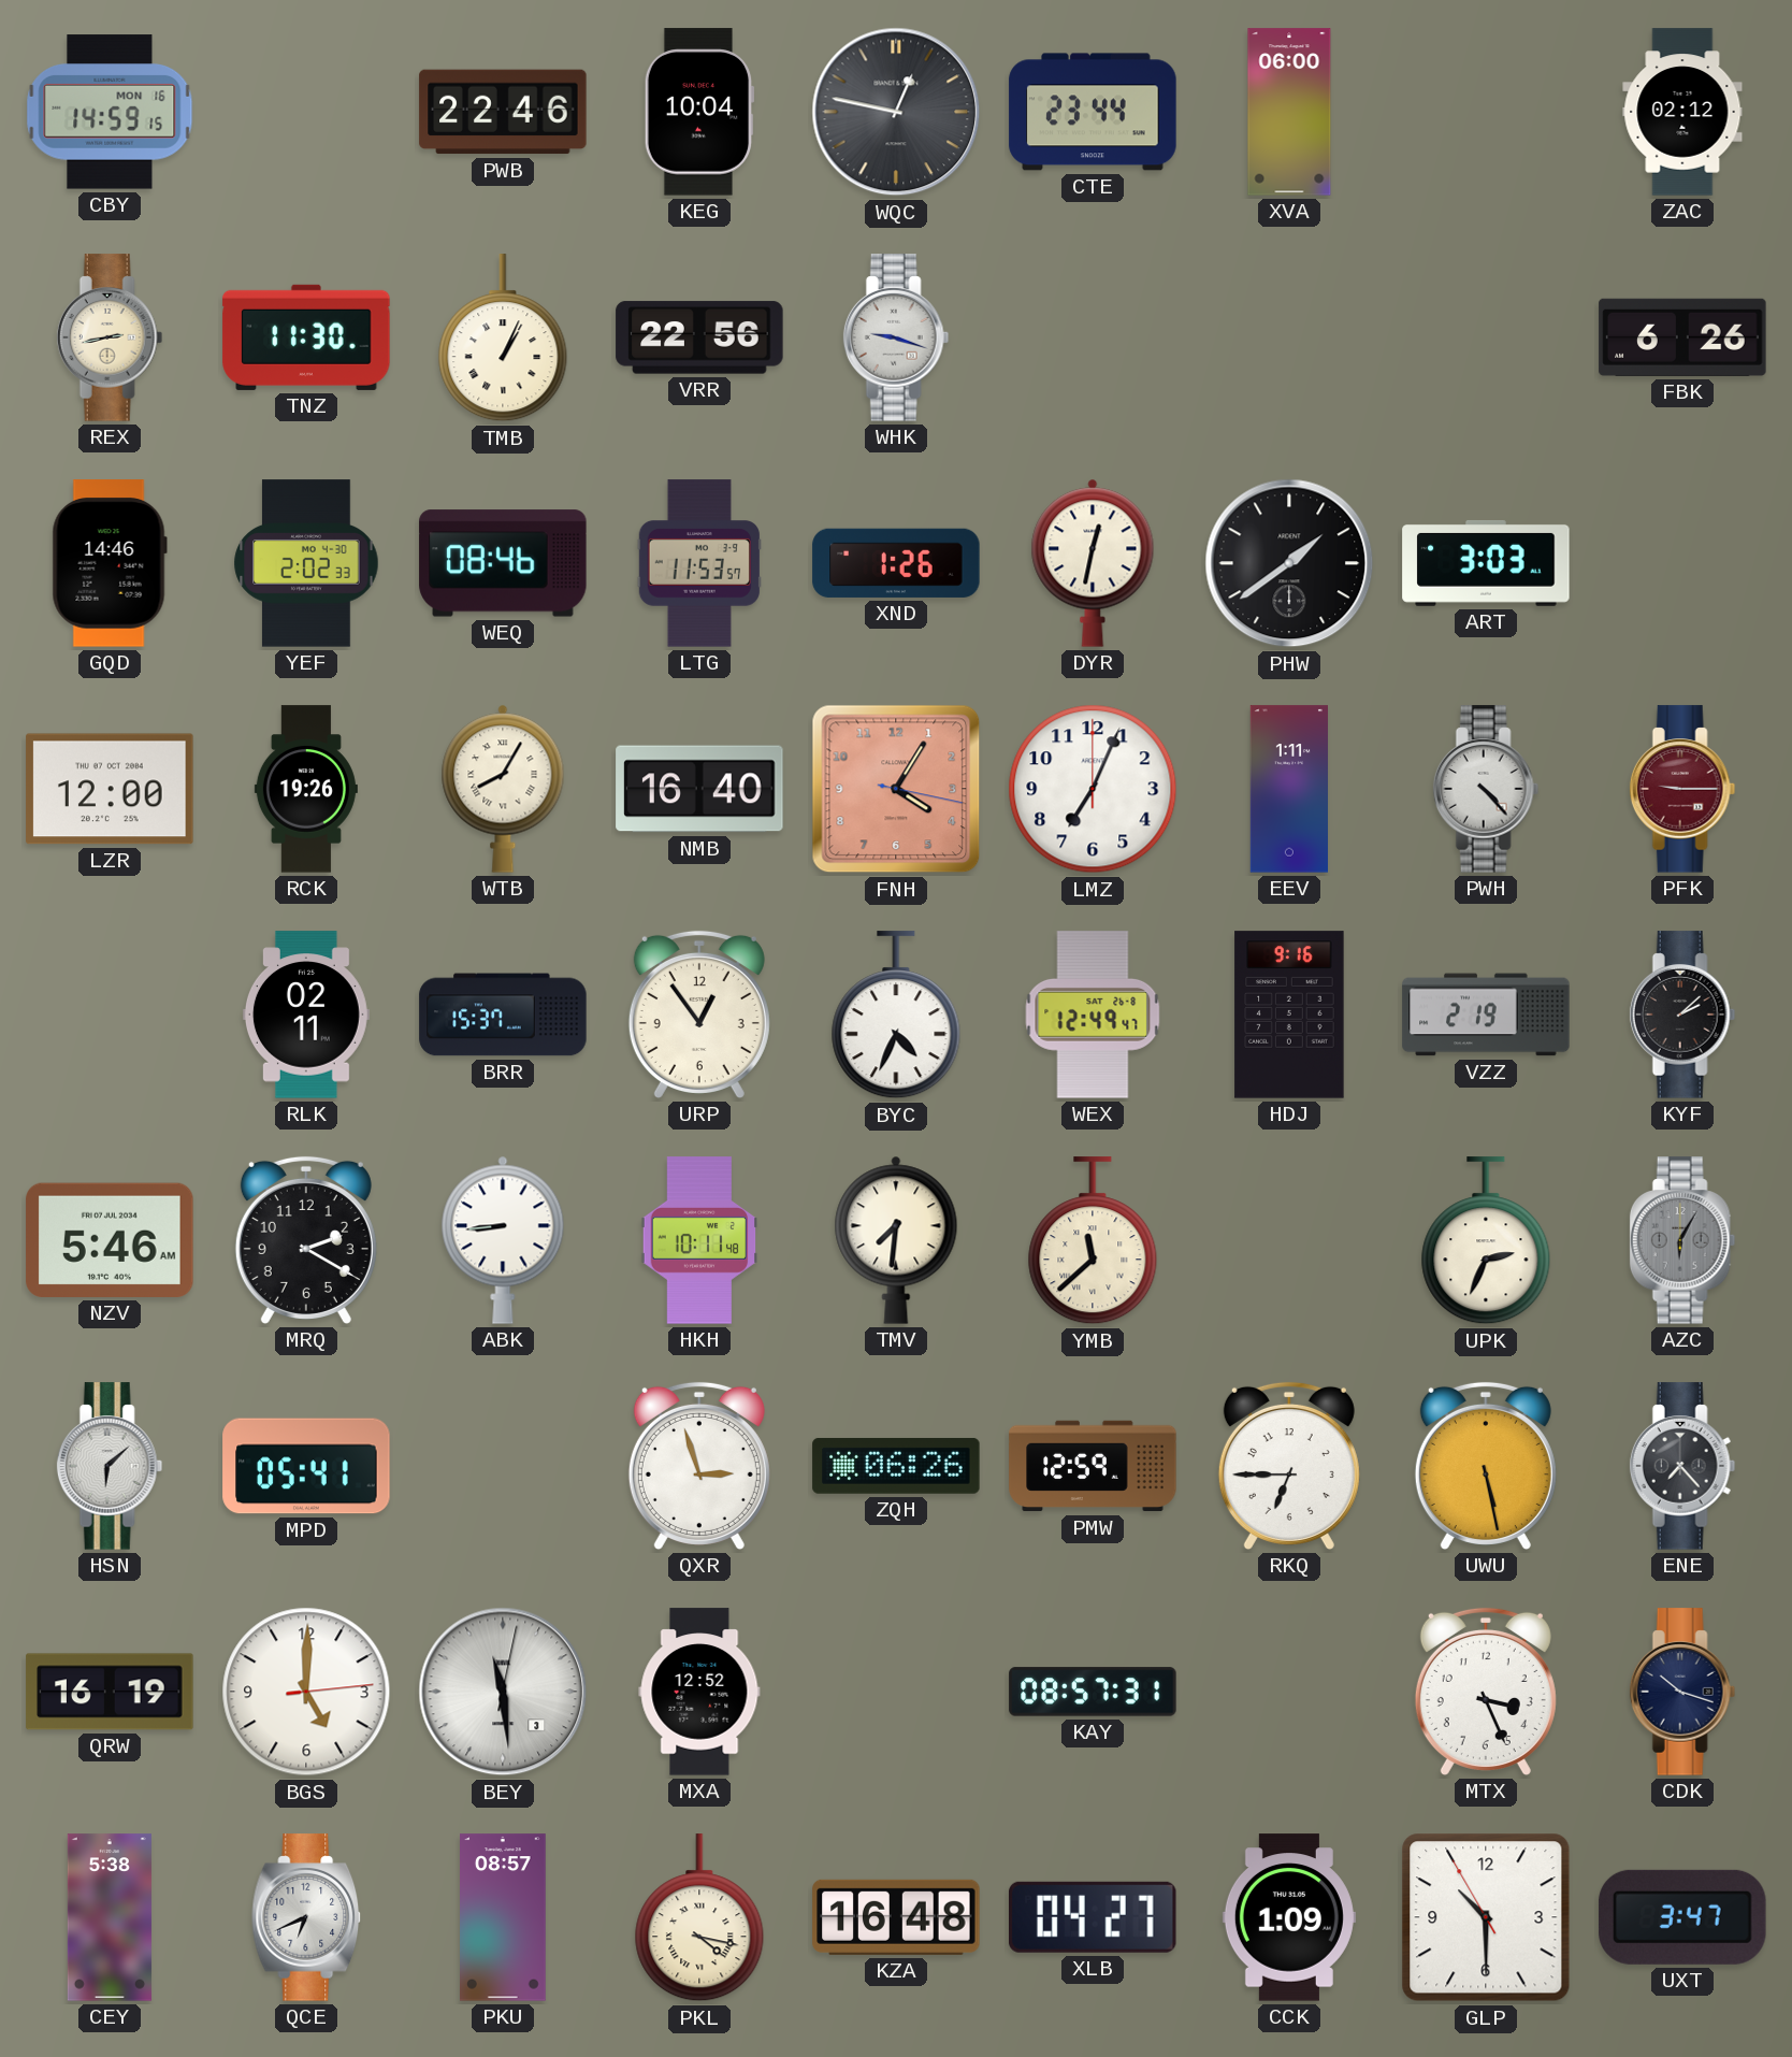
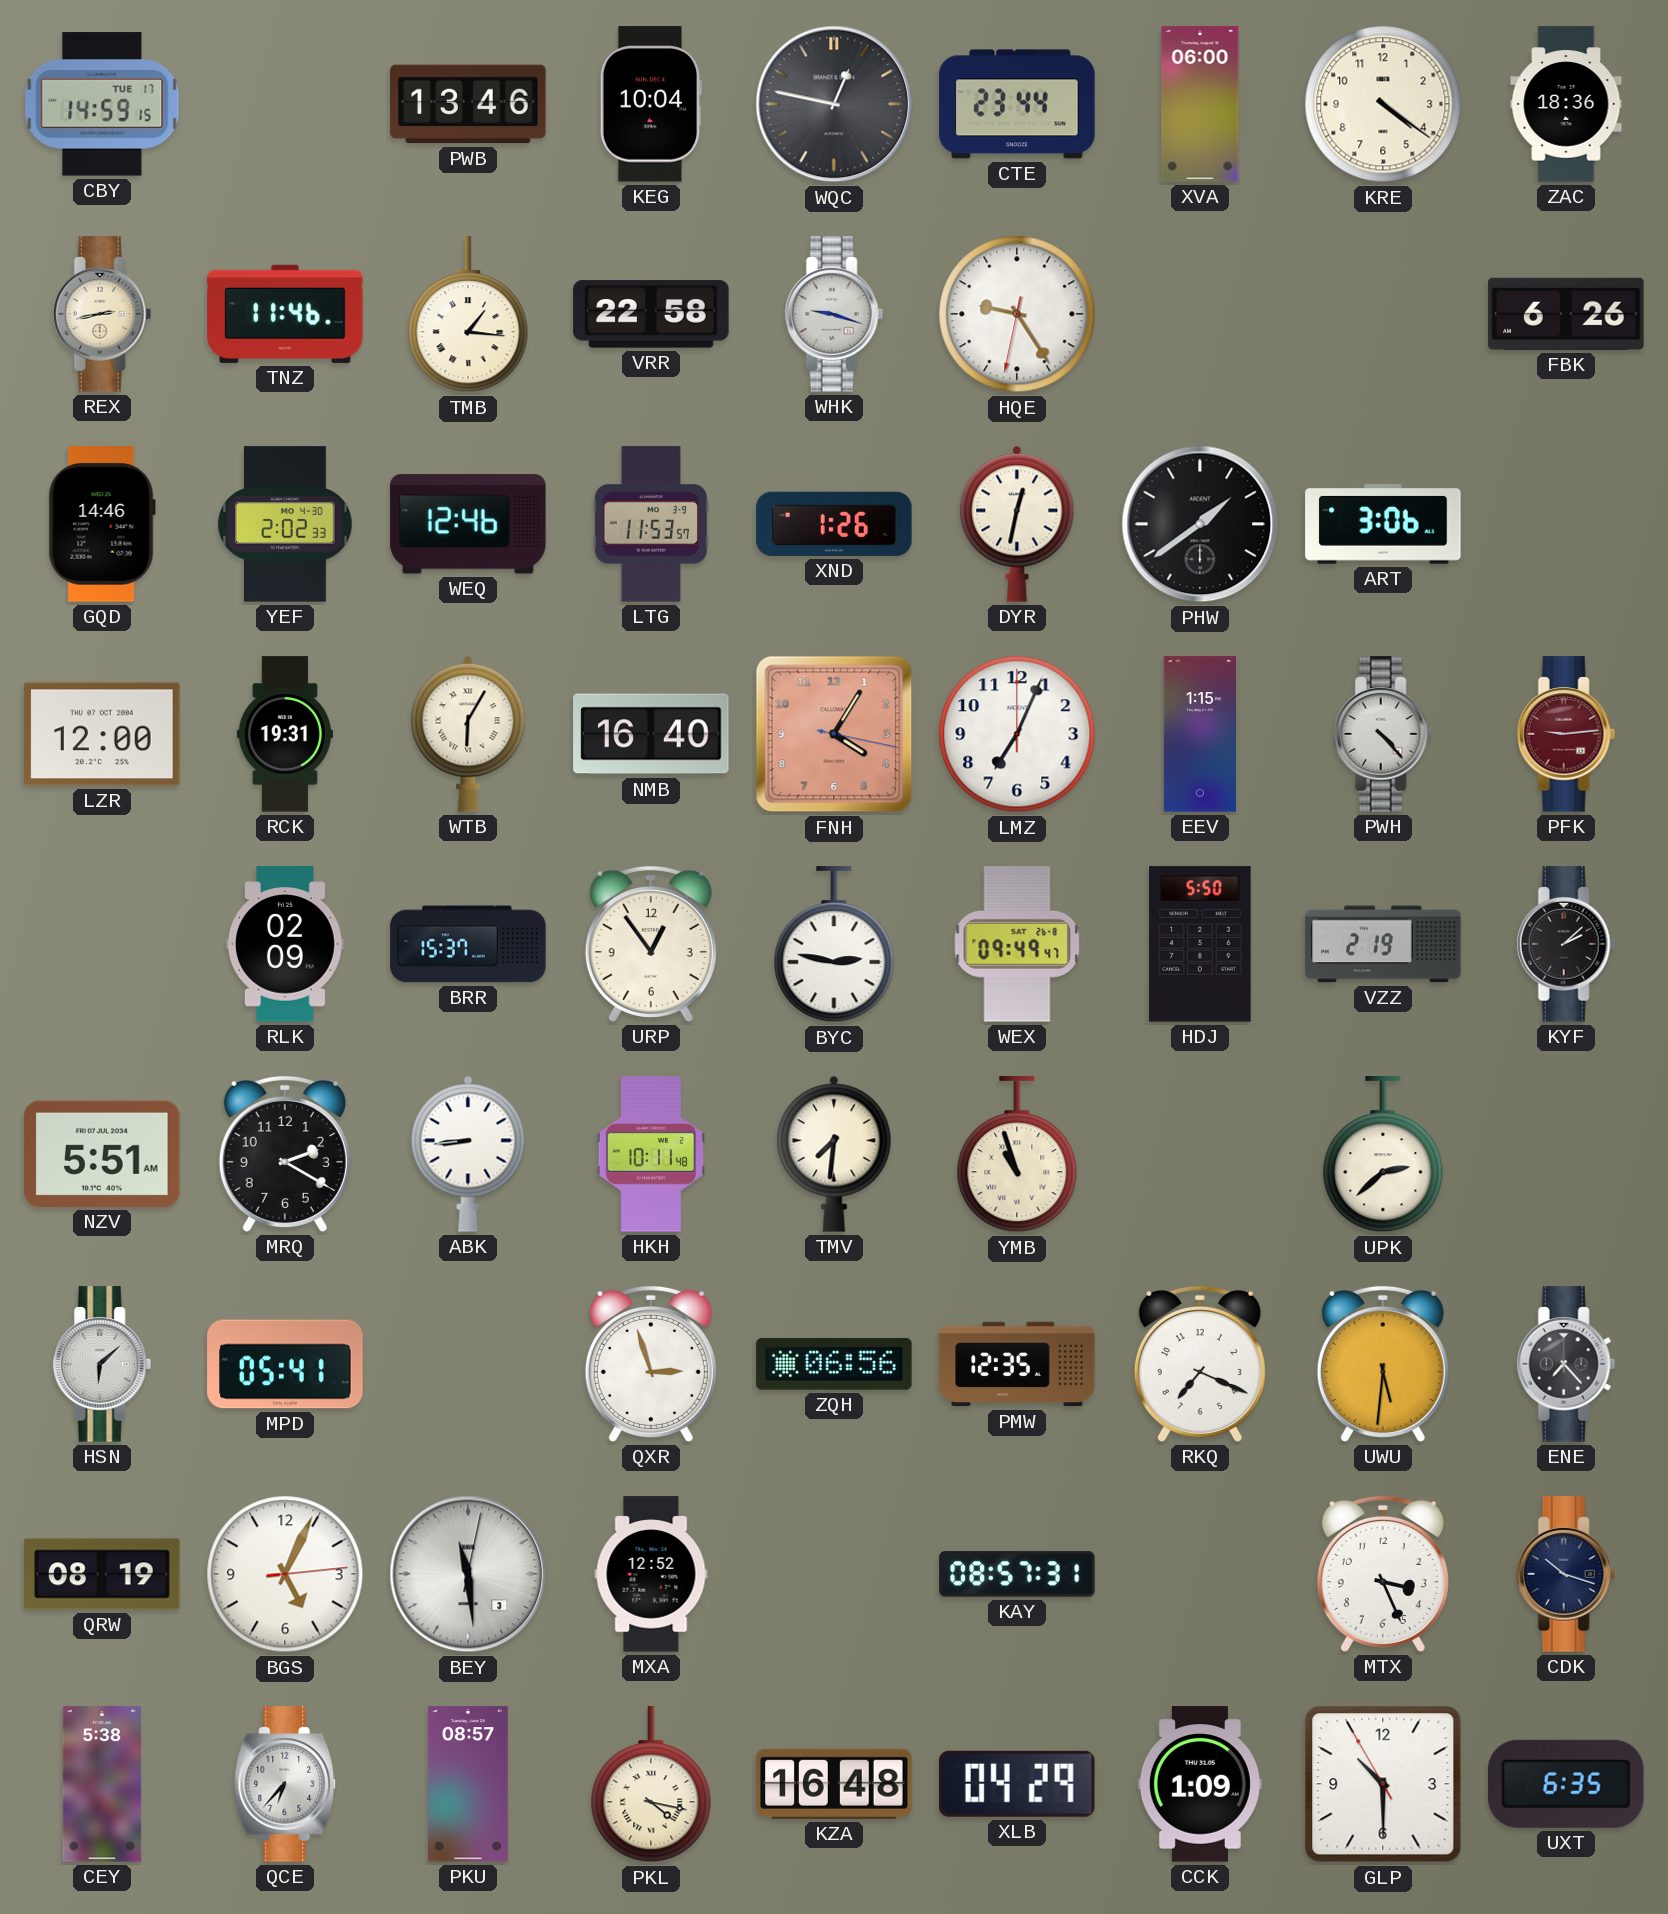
CBY date: MON 16 -> TUE 17 (102, 104)
PWB: 22:46 -> 13:46 (468, 104)
KRE: none -> 4:21 (1383, 104)
ZAC: 02:12 -> 18:36 (1566, 104)
TNZ: 11:30 -> 11:46 (285, 314)
TMB: 1:04 -> 1:16 (468, 315)
VRR: 22:56 -> 22:58 (651, 314)
HQE: none -> 9:24 (1017, 314)
WEQ: 08:46 -> 12:46 (468, 524)
ART: 3:03 -> 3:06 (1383, 524)
RCK: 19:26 -> 19:31 (285, 734)
WTB: 8:05 -> 6:05 (468, 734)
EEV: 1:11 -> 1:15 (1199, 734)
PFK: 9:15 -> 9:14 (1566, 734)
RLK: 02:11 -> 02:09 (285, 944)
BYC: 4:34 -> 2:47 (834, 945)
WEX: 12:49 -> 09:49 (1017, 944)
HDJ: 9:16 -> 5:50 (1200, 944)
NZV: 5:46 -> 5:51 (102, 1154)
YMB: 11:38 -> 10:57 (1017, 1155)
UPK: 2:34 -> 2:38 (1383, 1155)
AZC: 6:05 -> none (1682, 1240)
ZQH: 06:26 -> 06:56 (834, 1364)
PMW: 12:59 -> 12:35 (1017, 1364)
RKQ: 6:45 -> 7:19 (1200, 1364)
UWU: 5:28 -> 5:31 (1383, 1364)
QRW: 16:19 -> 08:19 (102, 1574)
BGS: 5:00 -> 5:04 (285, 1574)
QCE: 6:41 -> 6:37 (286, 1784)
XLB: 04:27 -> 04:29 (1018, 1784)
UXT: 3:47 -> 6:35 (1566, 1784)
